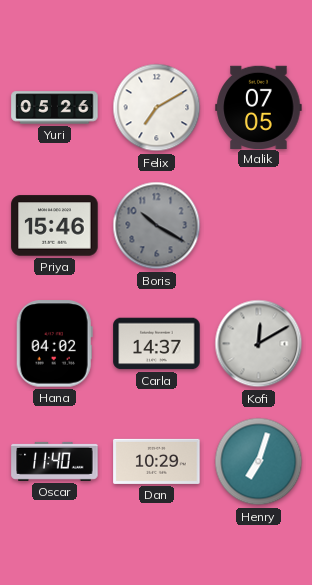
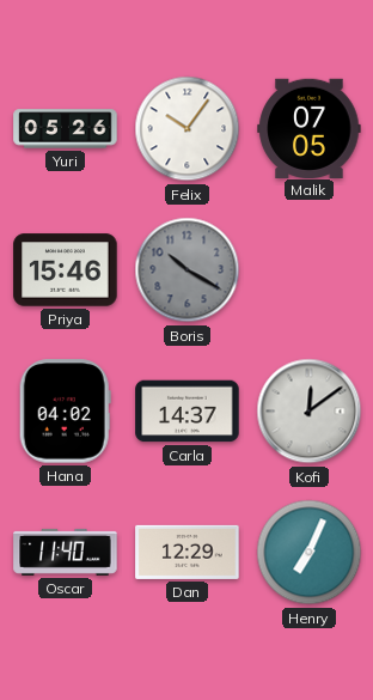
Felix: 7:10 -> 10:06 (188, 129)
Kofi: 12:10 -> 12:09 (310, 412)
Dan: 10:29 -> 12:29 (188, 552)
Henry: 7:03 -> 7:04 (310, 553)
